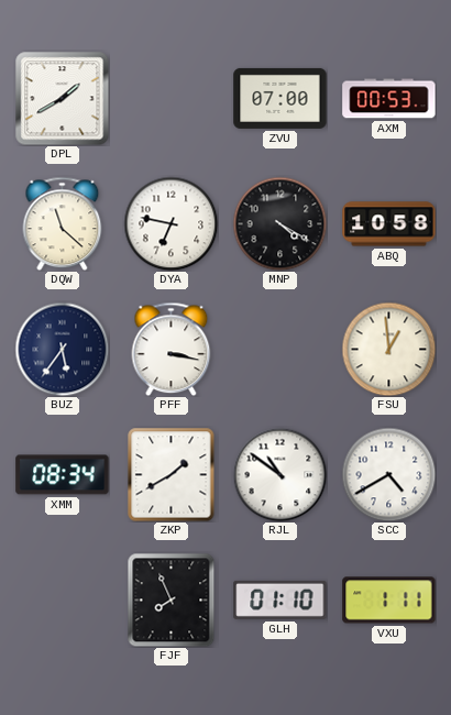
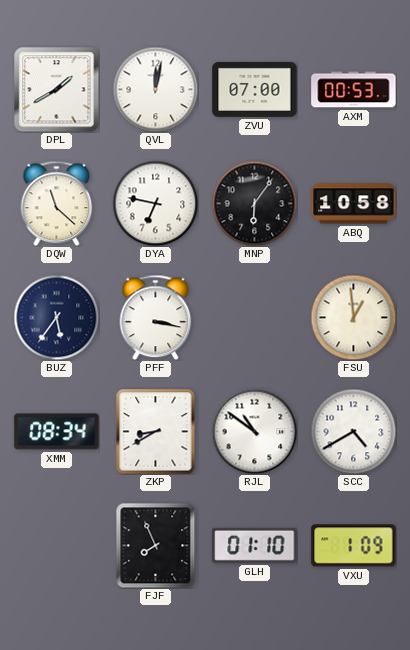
QVL: none -> 12:02 (155, 89)
MNP: 4:20 -> 6:06 (254, 203)
ZKP: 1:40 -> 8:40 (156, 431)
VXU: 1:11 -> 1:09 (354, 546)
